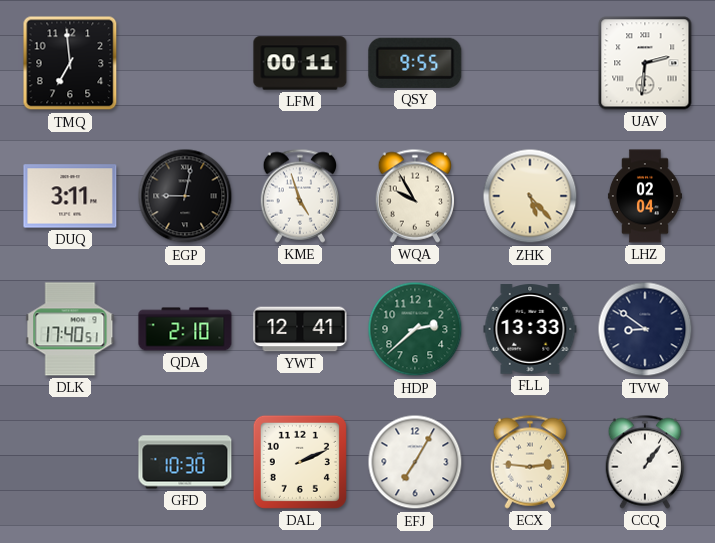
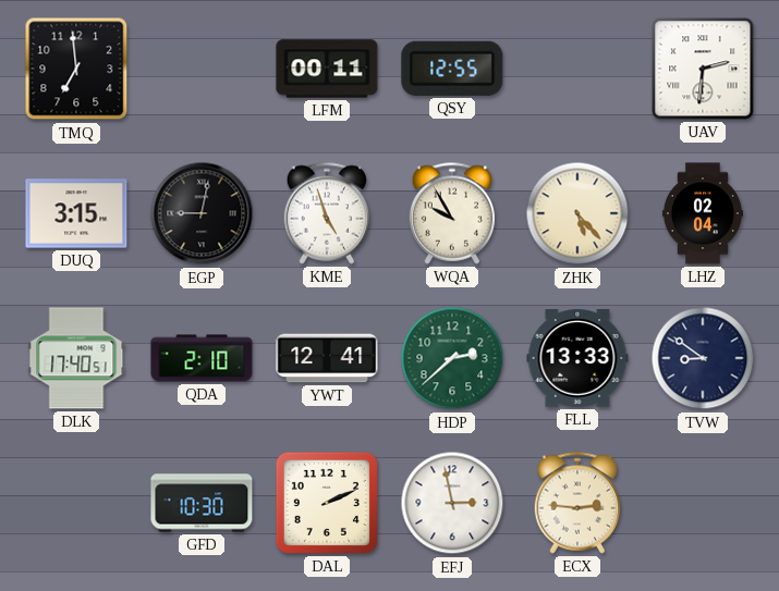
QSY: 9:55 -> 12:55 (452, 69)
DUQ: 3:11 -> 3:15 (76, 213)
EFJ: 7:05 -> 2:58 (452, 503)
CCQ: 1:06 -> none (645, 462)
